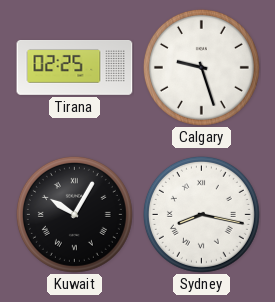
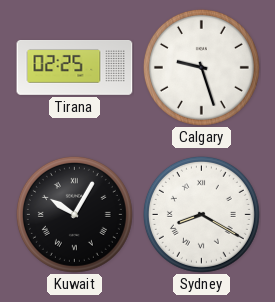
Sydney: 8:17 -> 8:20 (201, 214)
